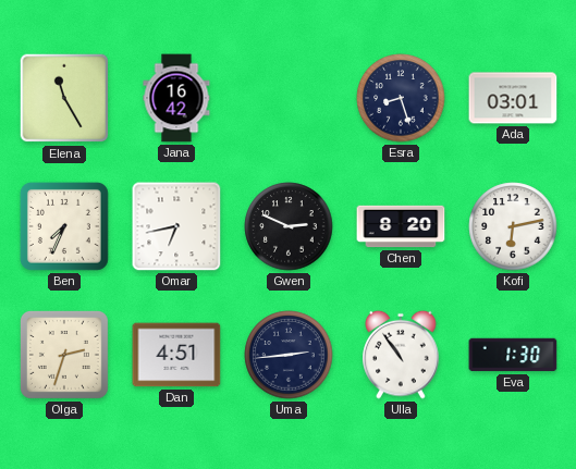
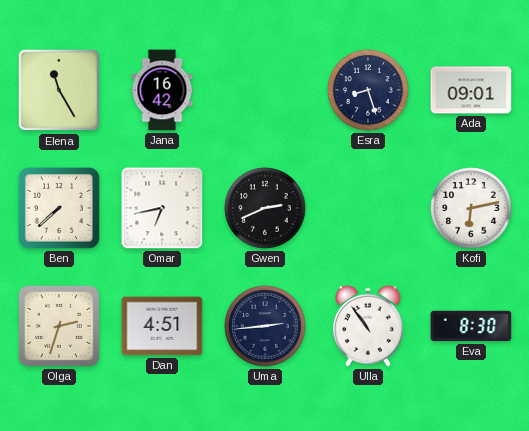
Ada: 03:01 -> 09:01 (471, 90)
Ben: 7:34 -> 7:38 (59, 208)
Gwen: 2:49 -> 2:41 (265, 208)
Chen: 8:20 -> none (401, 226)
Eva: 1:30 -> 8:30 (471, 326)
